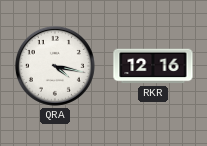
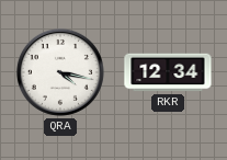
RKR: 12:16 -> 12:34 (168, 72)
